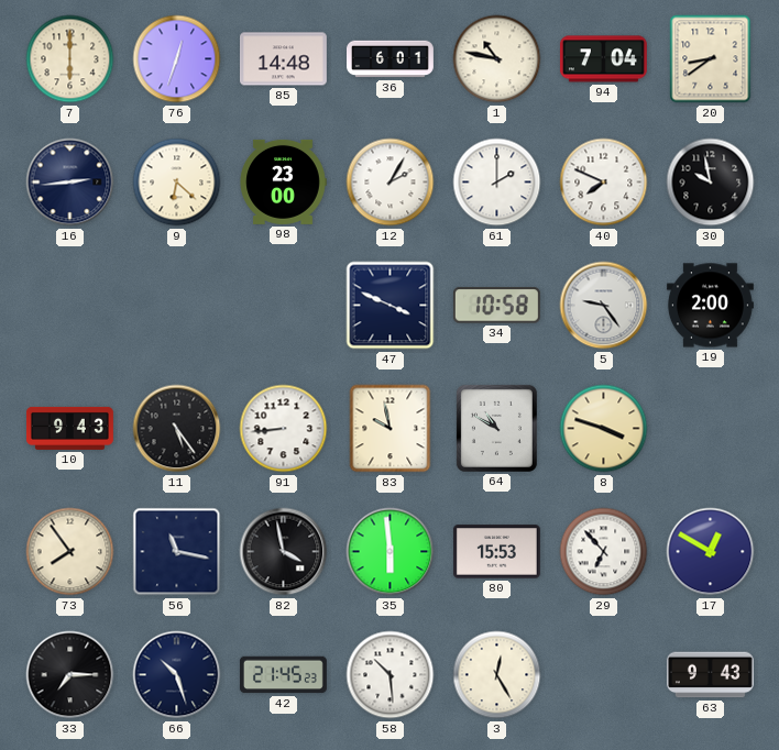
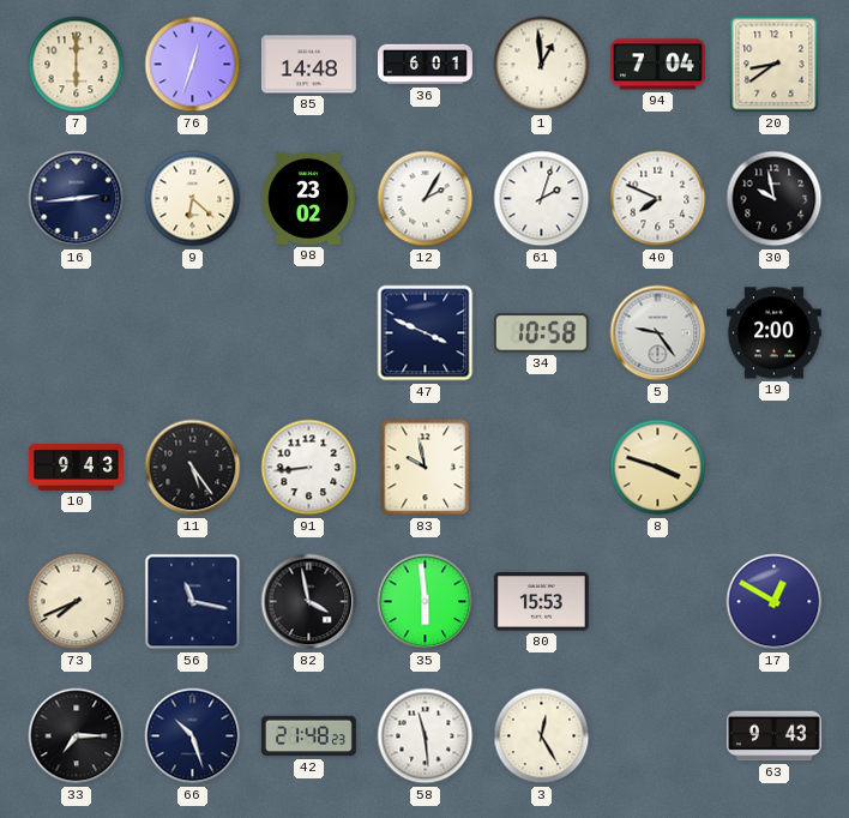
1: 10:47 -> 12:59 (542, 65)
98: 23:00 -> 23:02 (308, 198)
61: 2:00 -> 2:03 (542, 199)
64: 10:50 -> none (496, 428)
73: 7:54 -> 7:41 (77, 602)
29: 6:53 -> none (604, 552)
42: 21:45 -> 21:48 (308, 736)
58: 10:29 -> 11:29 (426, 736)
